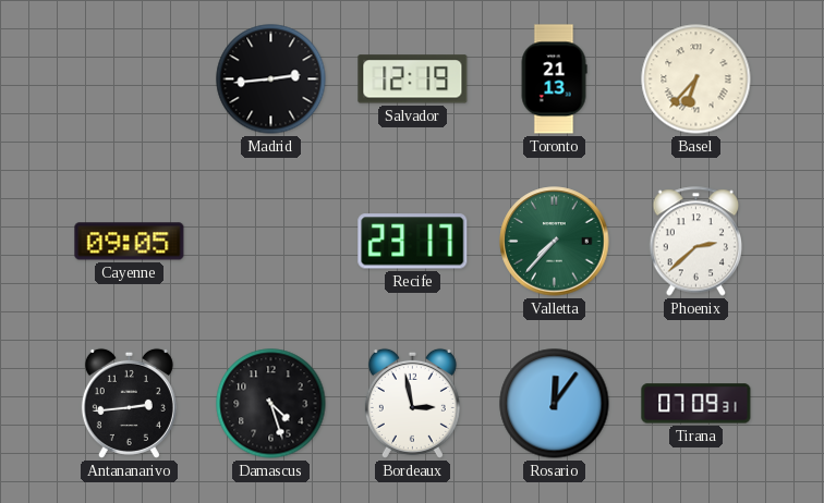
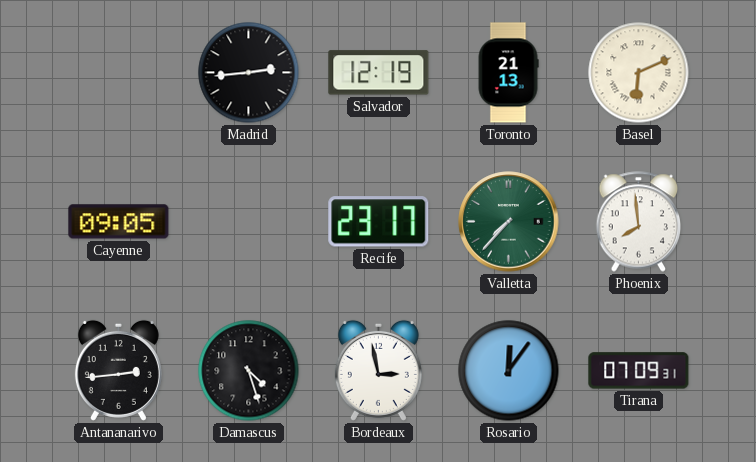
Basel: 6:37 -> 6:11 (639, 73)
Phoenix: 2:38 -> 7:59 (639, 222)
